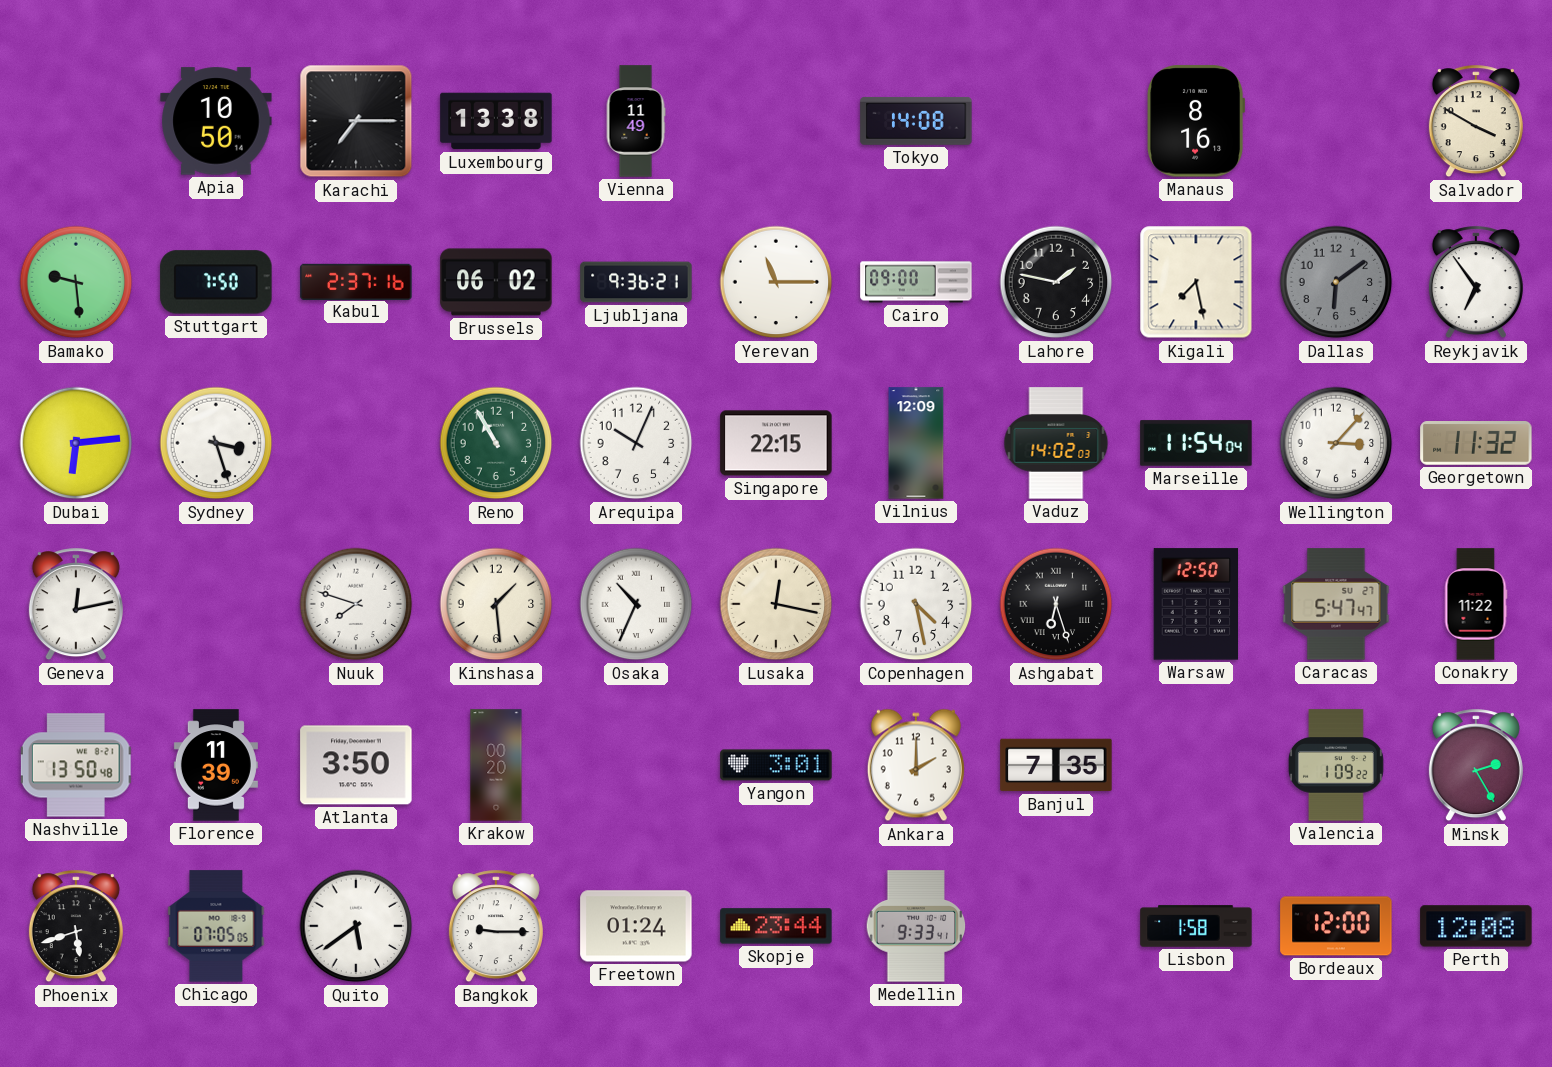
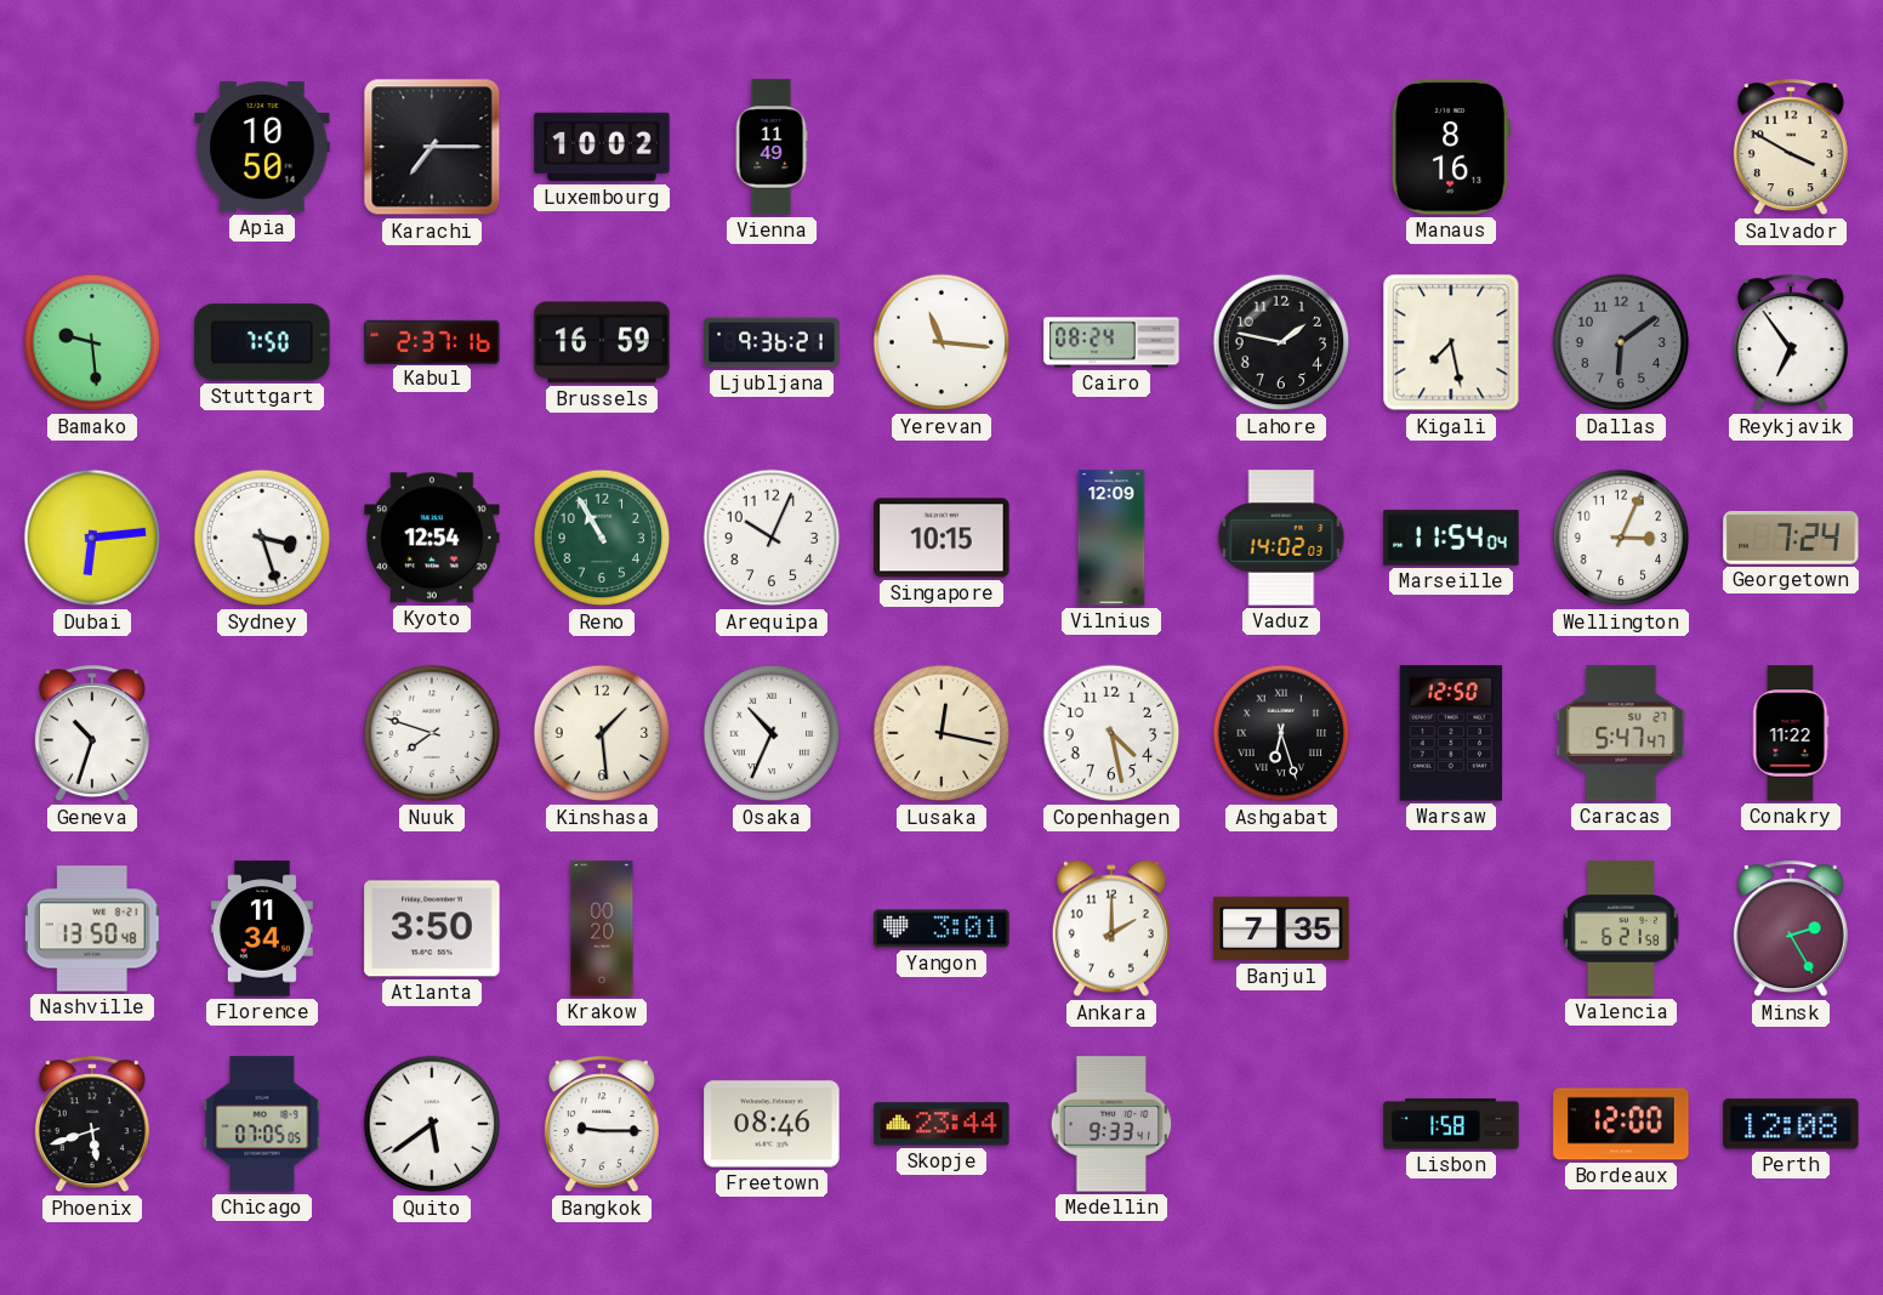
Luxembourg: 13:38 -> 10:02 (602, 147)
Tokyo: 14:08 -> none (916, 121)
Brussels: 06:02 -> 16:59 (602, 342)
Yerevan: 11:15 -> 11:16 (941, 342)
Cairo: 09:00 -> 08:24 (1111, 342)
Kyoto: none -> 12:54 (432, 538)
Singapore: 22:15 -> 10:15 (941, 538)
Wellington: 3:07 -> 3:04 (1621, 538)
Georgetown: 11:32 -> 7:24 (1791, 539)
Geneva: 12:13 -> 10:33 (92, 734)
Florence: 11:39 -> 11:34 (262, 928)
Valencia: 1:09 -> 6:21 (1621, 928)
Freetown: 01:24 -> 08:46 (772, 1124)
